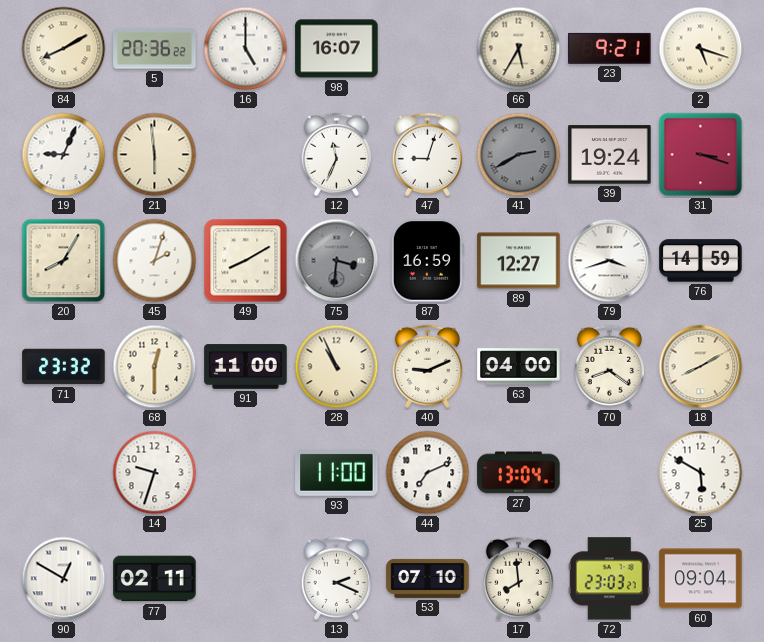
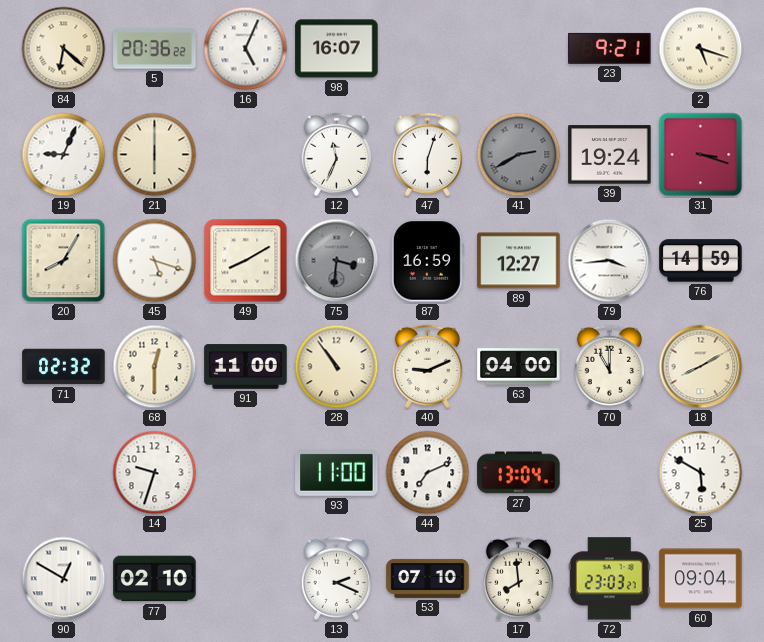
84: 8:10 -> 6:22 (64, 49)
16: 5:00 -> 5:04 (246, 49)
66: 5:35 -> none (519, 49)
21: 5:59 -> 6:00 (155, 155)
47: 9:03 -> 6:03 (427, 154)
45: 2:03 -> 5:18 (155, 261)
79: 3:42 -> 3:44 (610, 261)
71: 23:32 -> 02:32 (64, 367)
28: 10:56 -> 10:54 (337, 367)
70: 8:21 -> 11:00 (609, 366)
77: 02:11 -> 02:10 (155, 579)
